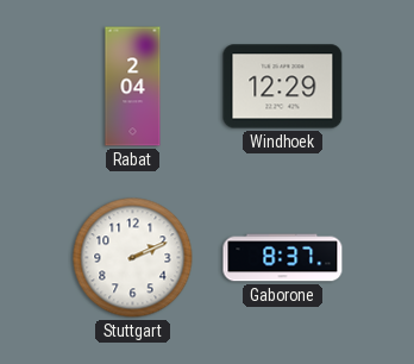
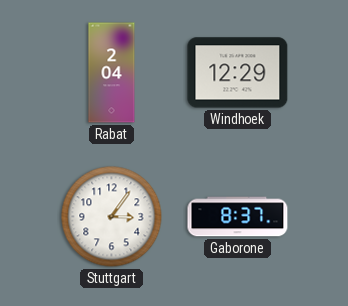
Stuttgart: 2:11 -> 3:06 (112, 217)
